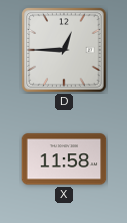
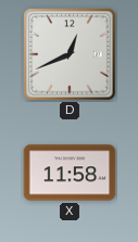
D: 12:45 -> 12:41 (70, 54)
